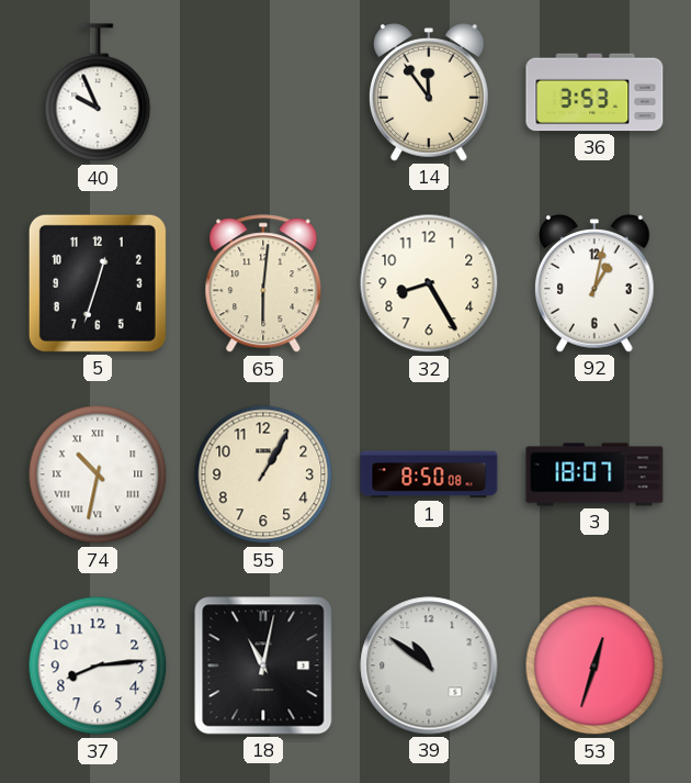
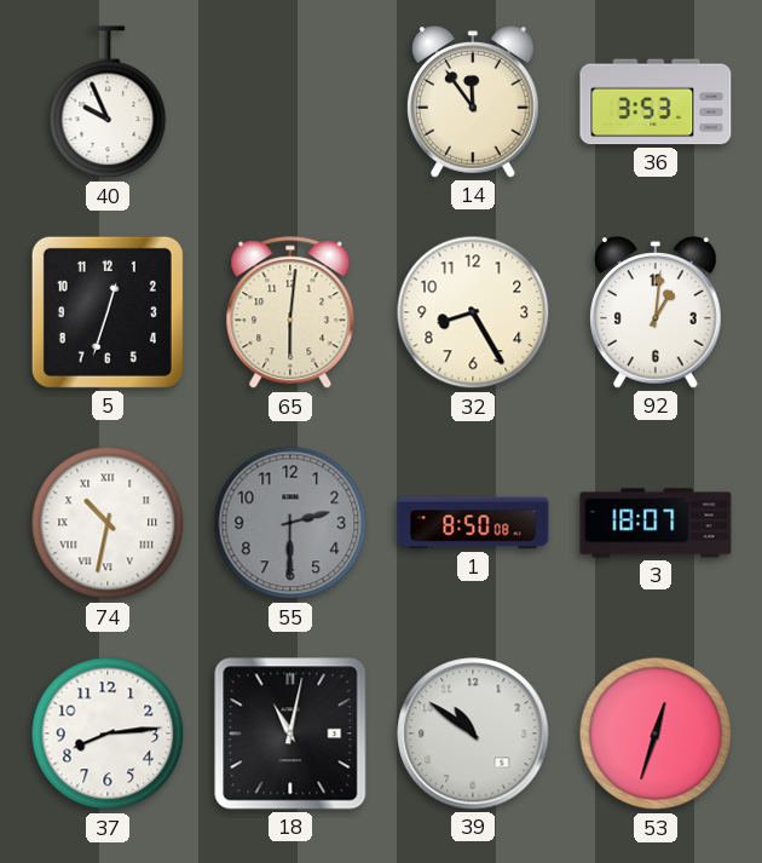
92: 1:02 -> 1:01 (657, 312)
55: 1:05 -> 2:30 (290, 523)
55 dial: cream -> grey (290, 523)
